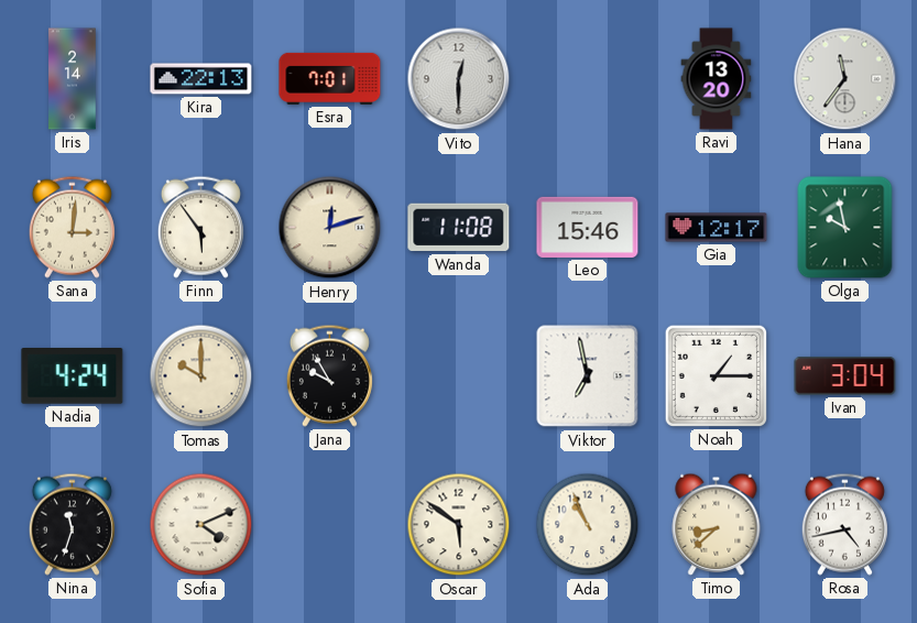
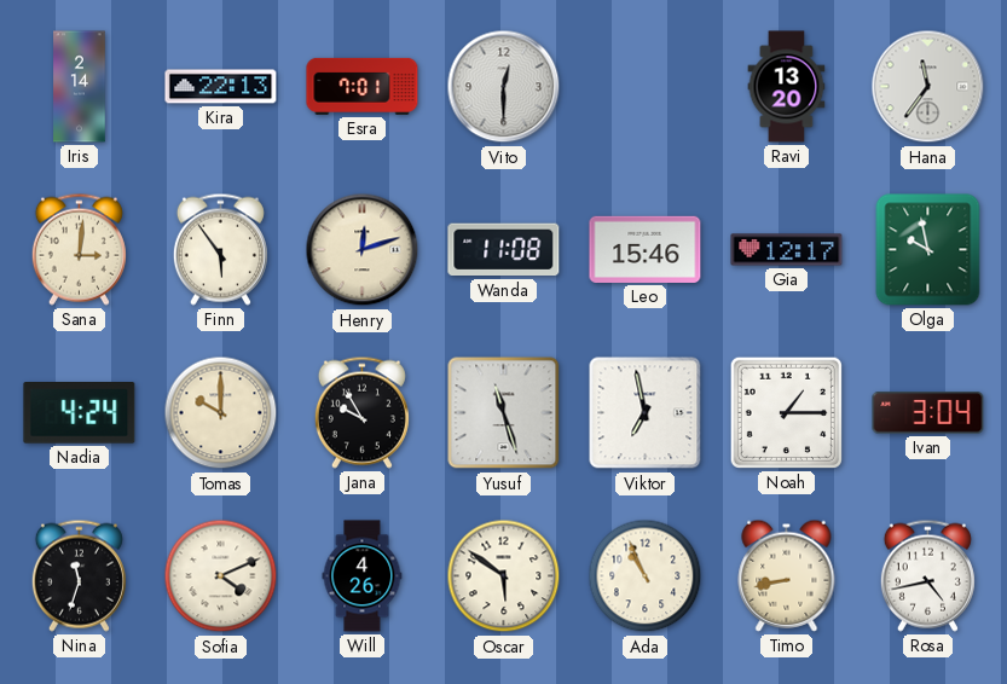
Yusuf: none -> 11:27 (504, 413)
Will: none -> 4:26 (363, 576)
Timo: 8:38 -> 8:43 (787, 575)
